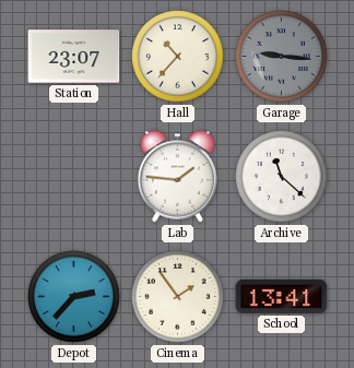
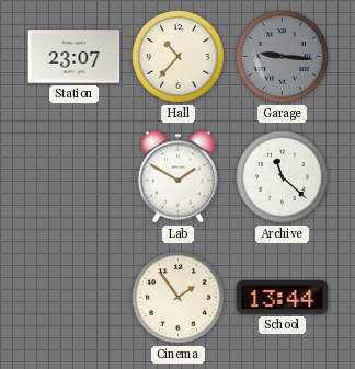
Lab: 1:46 -> 1:50 (179, 177)
Depot: 2:37 -> none (74, 297)
School: 13:41 -> 13:44 (283, 297)
